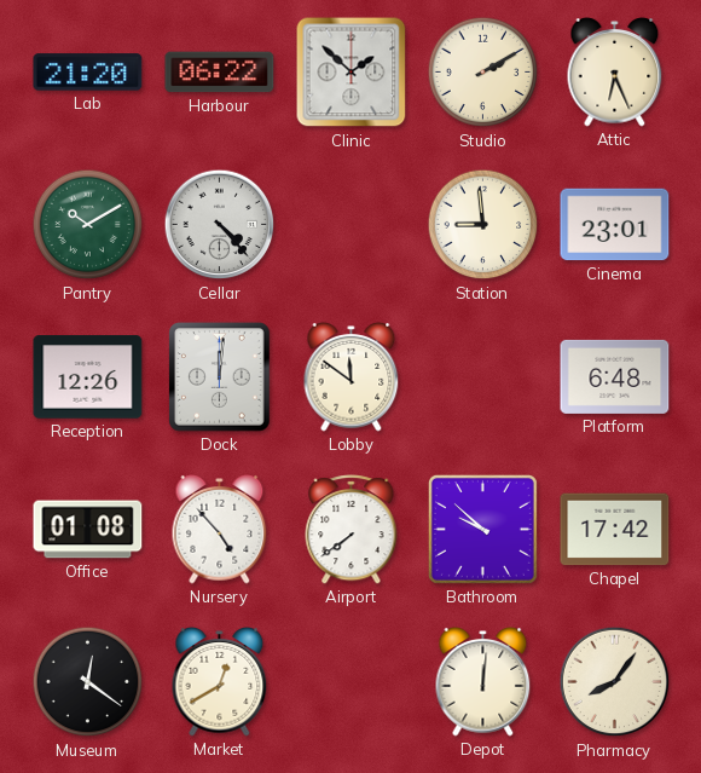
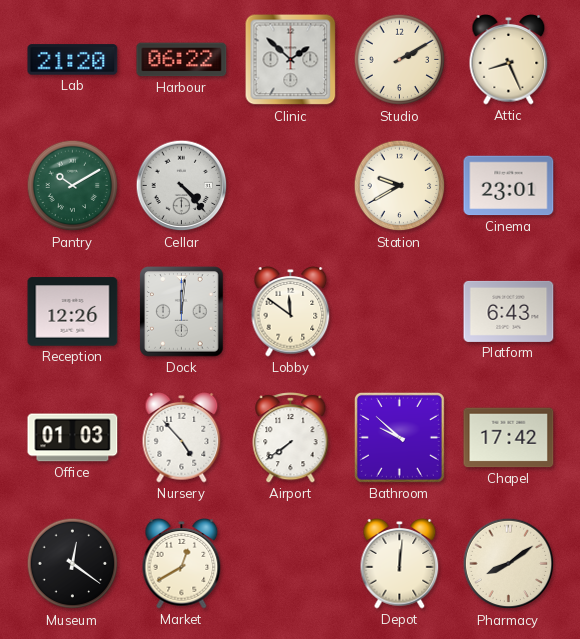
Attic: 6:26 -> 8:26 (509, 60)
Station: 8:59 -> 9:40 (400, 186)
Platform: 6:48 -> 6:43 (509, 311)
Office: 01:08 -> 01:03 (73, 438)
Pharmacy: 8:06 -> 8:09 (509, 564)
